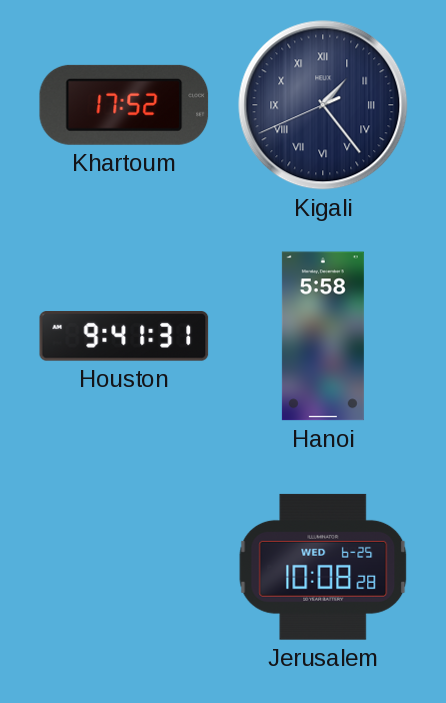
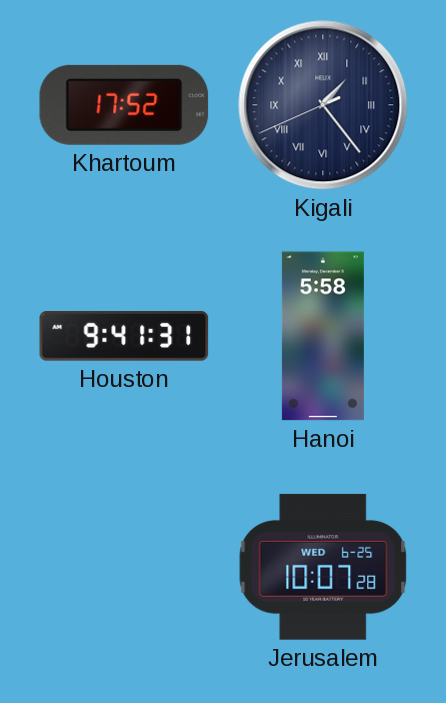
Jerusalem: 10:08 -> 10:07 (323, 567)
